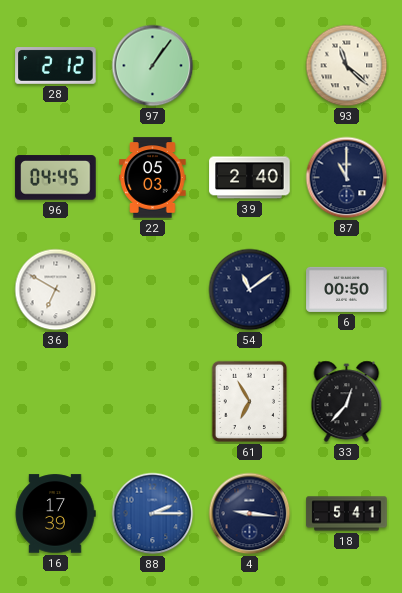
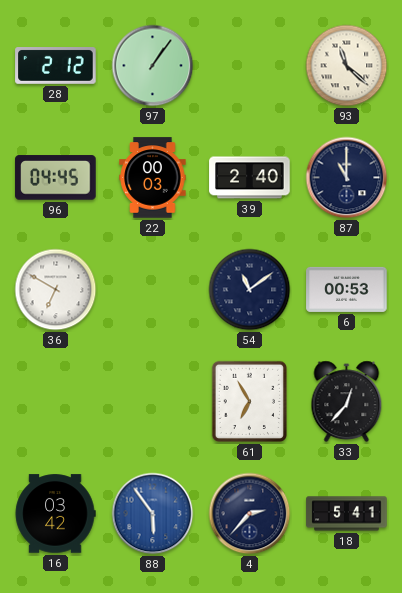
22: 05:03 -> 00:03 (153, 178)
6: 00:50 -> 00:53 (347, 289)
16: 17:39 -> 03:42 (55, 514)
88: 2:15 -> 5:54 (153, 514)
4: 9:16 -> 2:37 (250, 514)
